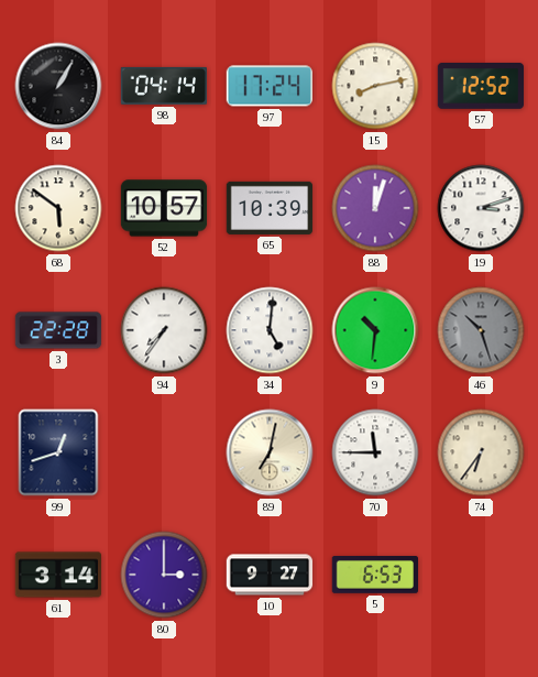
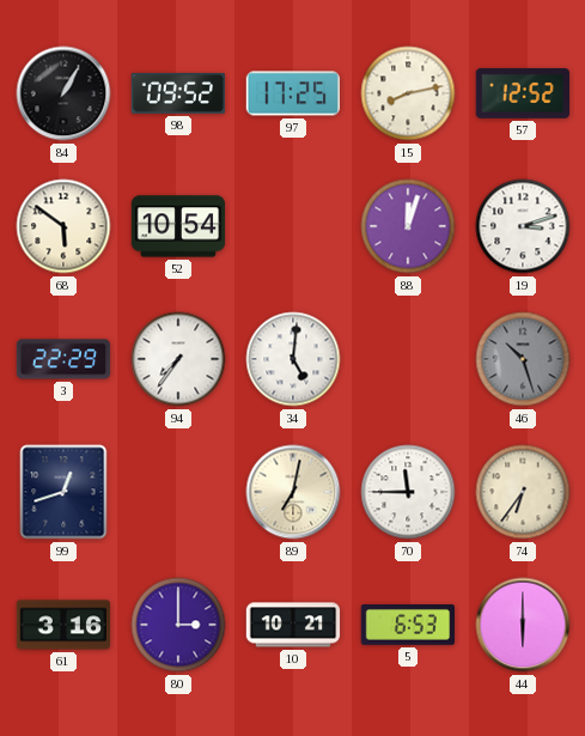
98: 04:14 -> 09:52 (177, 93)
97: 17:24 -> 17:25 (292, 93)
52: 10:57 -> 10:54 (178, 226)
65: 10:39 -> none (268, 208)
3: 22:28 -> 22:29 (63, 359)
9: 10:31 -> none (375, 330)
61: 3:14 -> 3:16 (63, 625)
10: 9:27 -> 10:21 (293, 625)
44: none -> 6:00 (523, 625)
